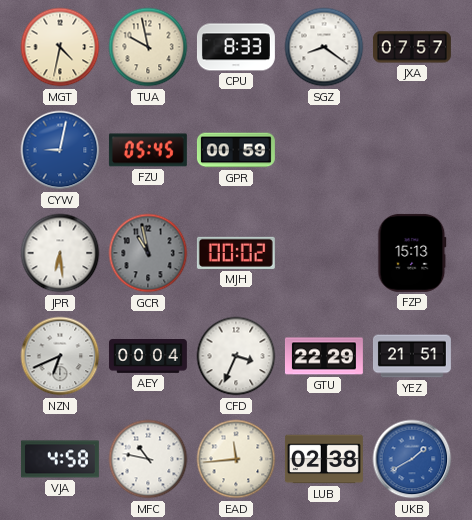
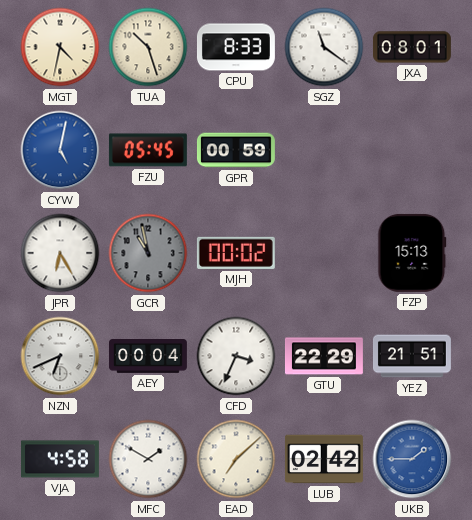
TUA: 9:58 -> 10:27 (148, 47)
SGZ: 8:21 -> 11:21 (324, 47)
JXA: 07:57 -> 08:01 (412, 47)
CYW: 9:02 -> 5:02 (60, 150)
JPR: 6:29 -> 6:25 (60, 253)
MFC: 10:47 -> 1:50 (148, 459)
EAD: 11:44 -> 7:08 (236, 459)
LUB: 02:38 -> 02:42 (324, 459)
UKB: 1:40 -> 1:45 (412, 459)
